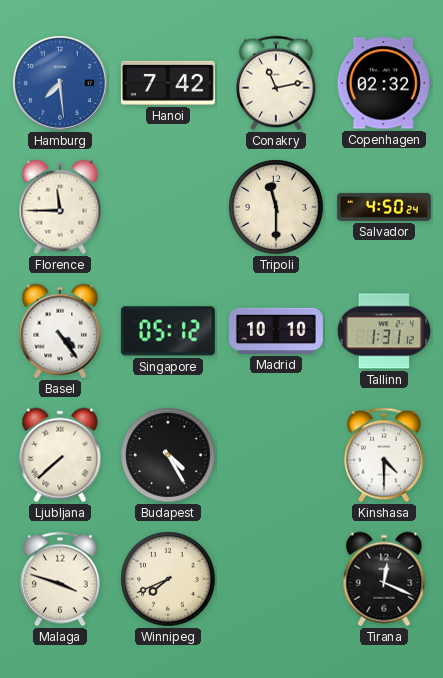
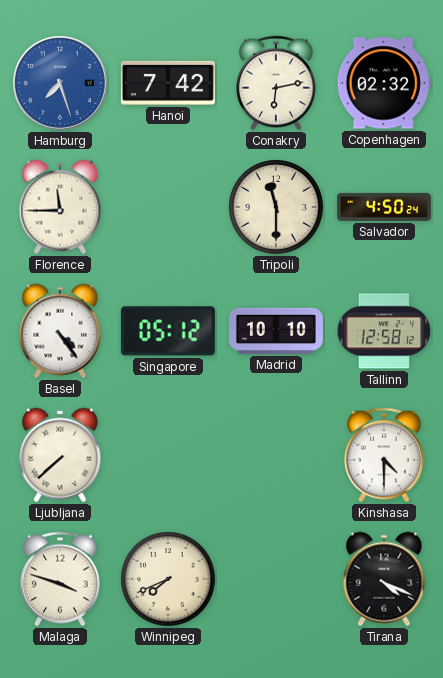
Hamburg: 7:29 -> 7:27 (60, 83)
Conakry: 11:13 -> 6:13 (277, 83)
Tallinn: 1:31 -> 12:58 (384, 331)
Budapest: 4:25 -> none (168, 455)
Tirana: 12:19 -> 4:19 (384, 579)
